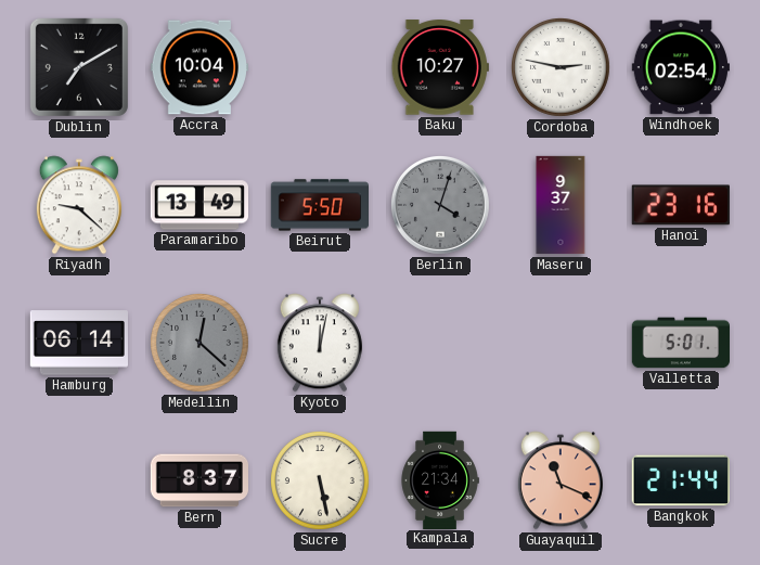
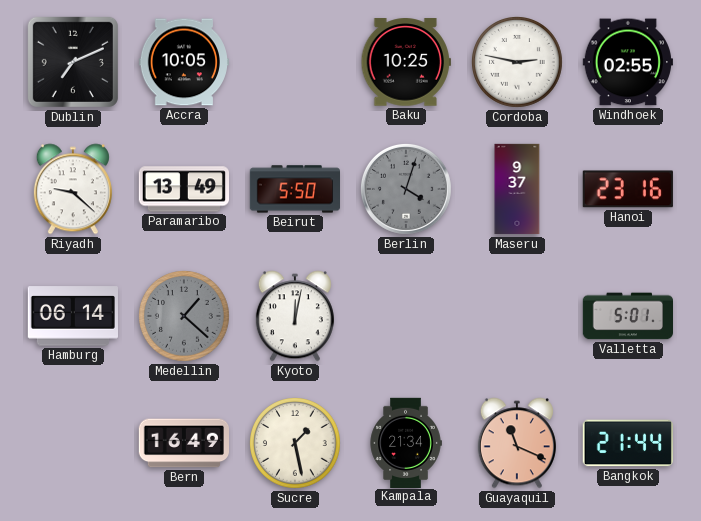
Dublin: 7:10 -> 7:11 (73, 62)
Accra: 10:04 -> 10:05 (184, 62)
Baku: 10:27 -> 10:25 (406, 62)
Windhoek: 02:54 -> 02:55 (628, 62)
Medellin: 12:22 -> 1:22 (185, 317)
Bern: 8:37 -> 16:49 (183, 443)
Sucre: 5:28 -> 1:28 (296, 444)
